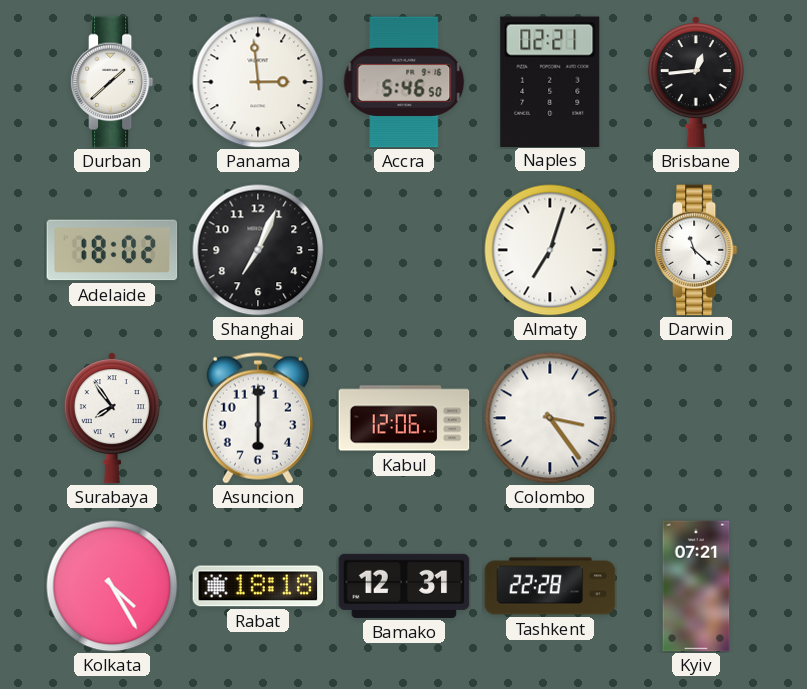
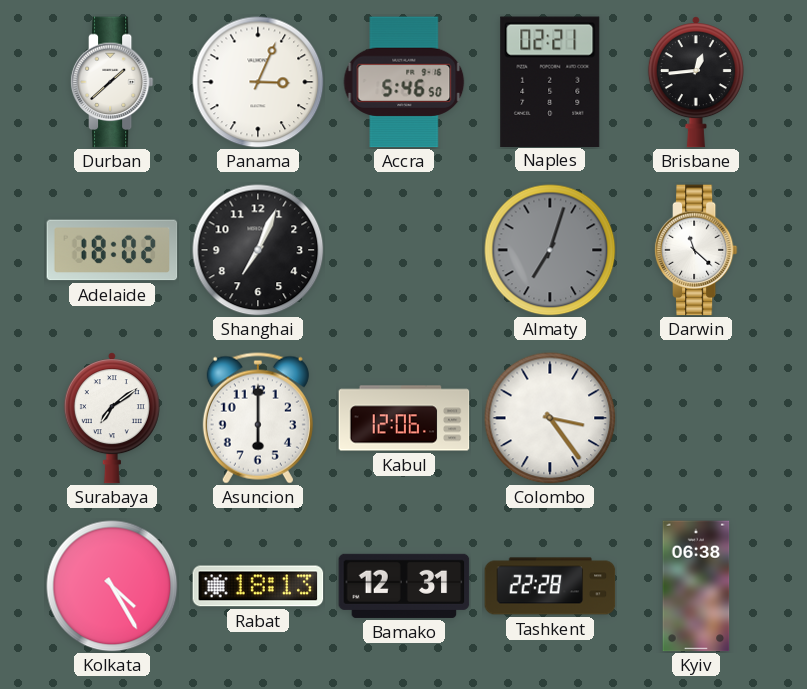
Panama: 2:59 -> 3:04 (258, 82)
Almaty dial: white -> grey (550, 250)
Surabaya: 7:54 -> 7:09 (112, 418)
Rabat: 18:18 -> 18:13 (258, 586)
Kyiv: 07:21 -> 06:38 (696, 586)
